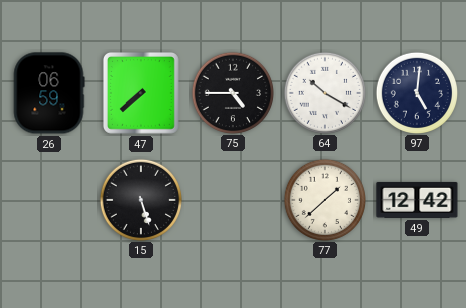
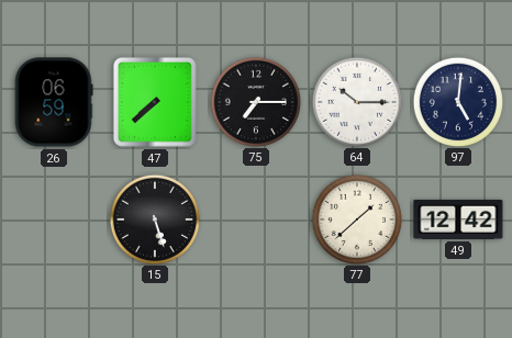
75: 4:45 -> 7:15 (255, 101)
64: 10:20 -> 10:15 (356, 101)
